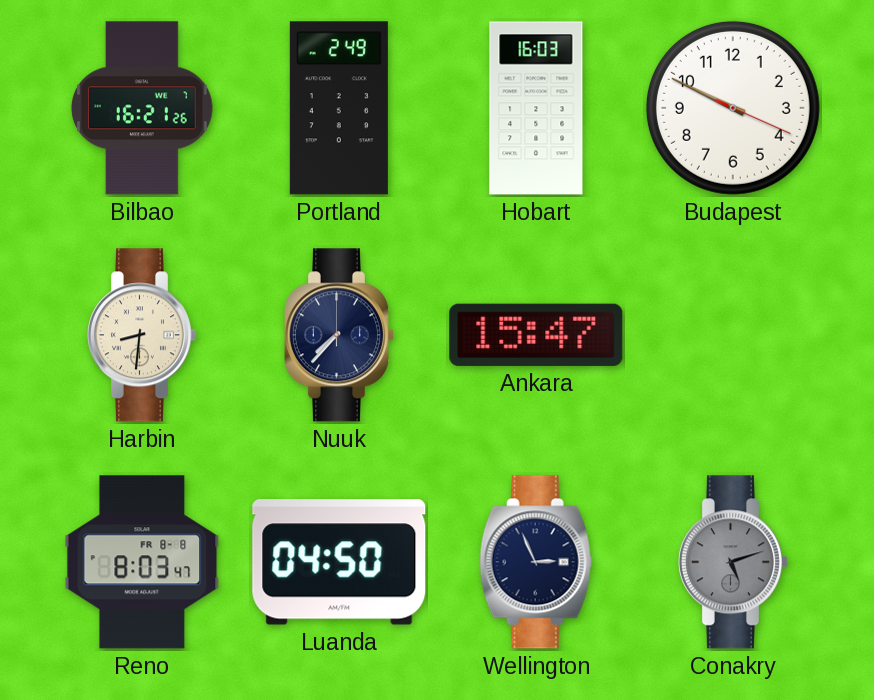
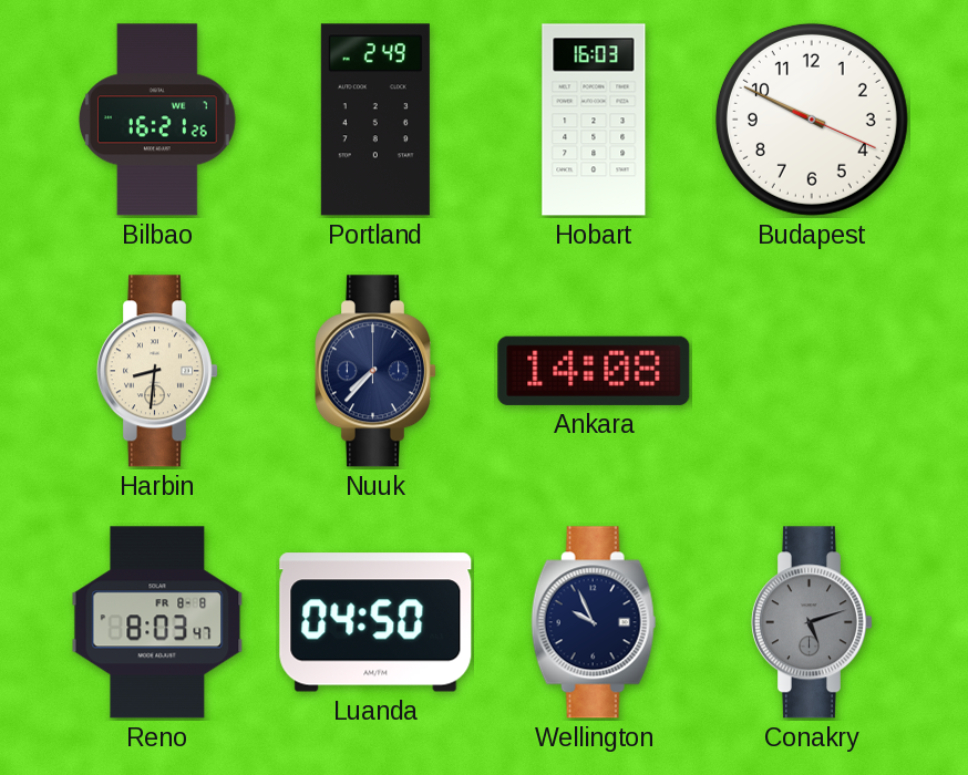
Ankara: 15:47 -> 14:08 (594, 371)
Wellington: 2:56 -> 9:56 (594, 622)
